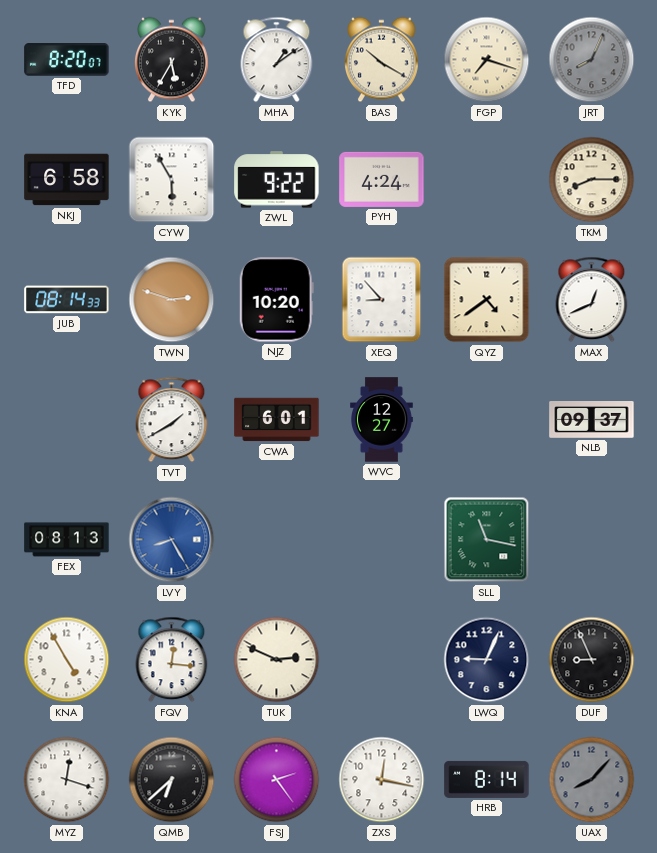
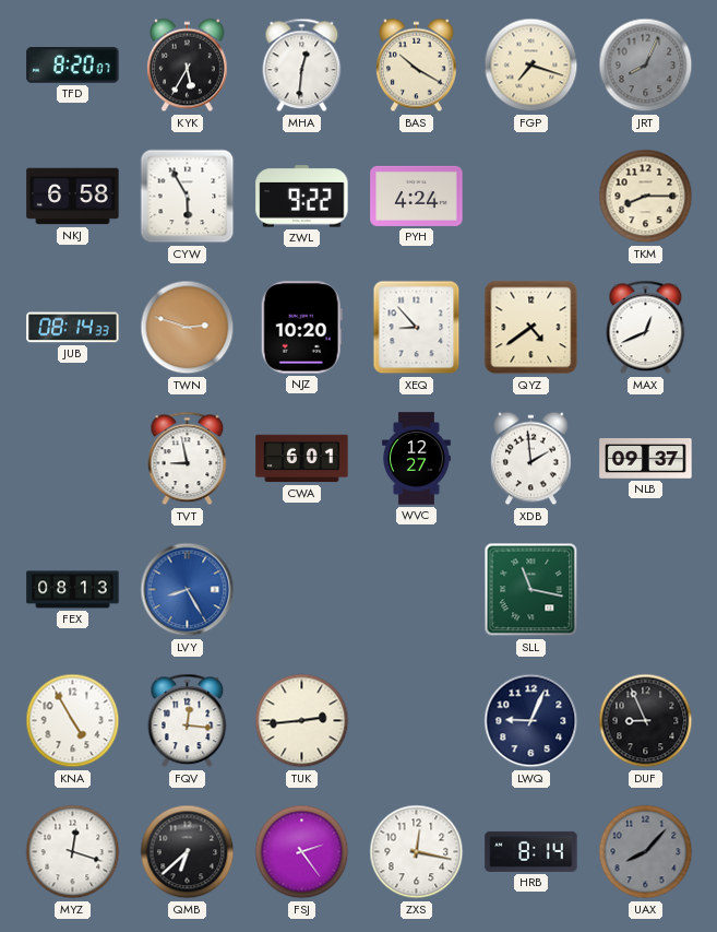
MHA: 1:09 -> 12:31 (302, 66)
TVT: 1:40 -> 8:58 (188, 459)
XDB: none -> 1:59 (531, 459)
TUK: 2:49 -> 2:44 (302, 721)
